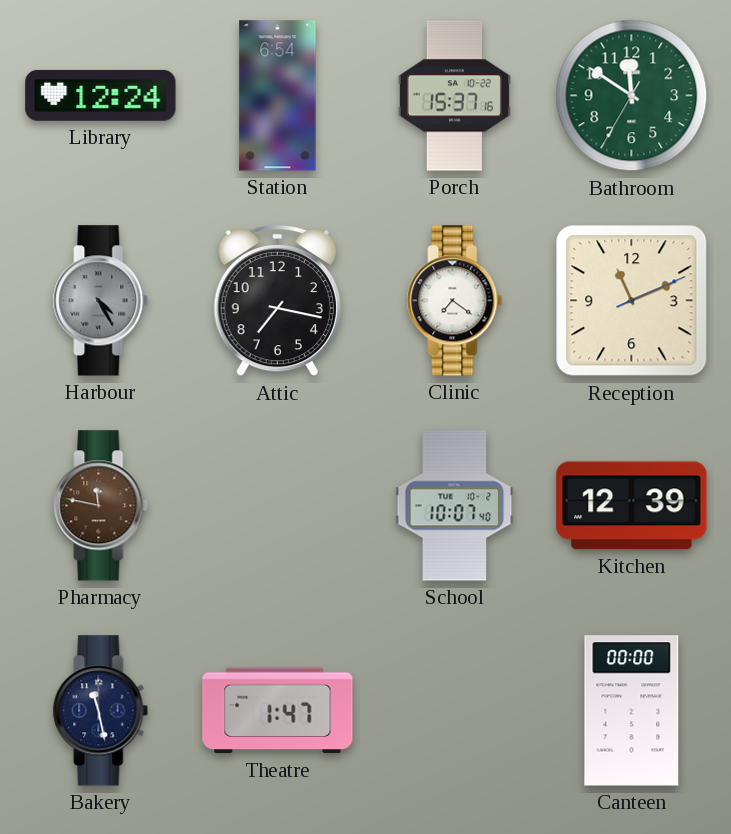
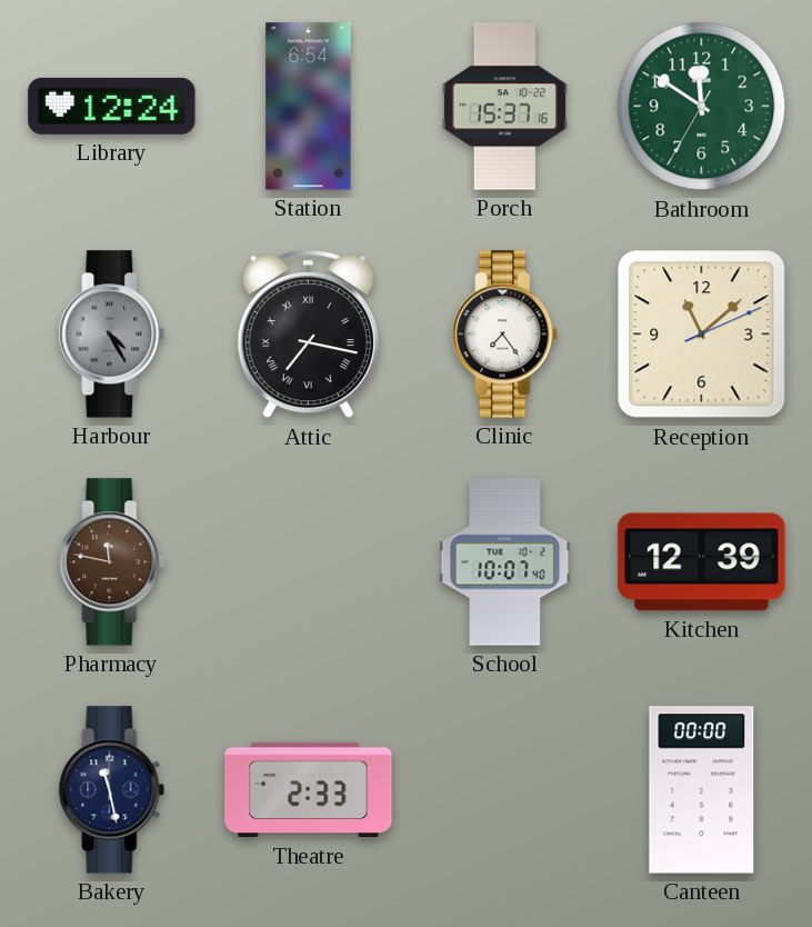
Attic numerals: Arabic -> Roman (308, 335)
Clinic: 7:21 -> 7:24 (505, 335)
Reception: 11:11 -> 11:08 (702, 335)
Theatre: 1:47 -> 2:33 (309, 790)
